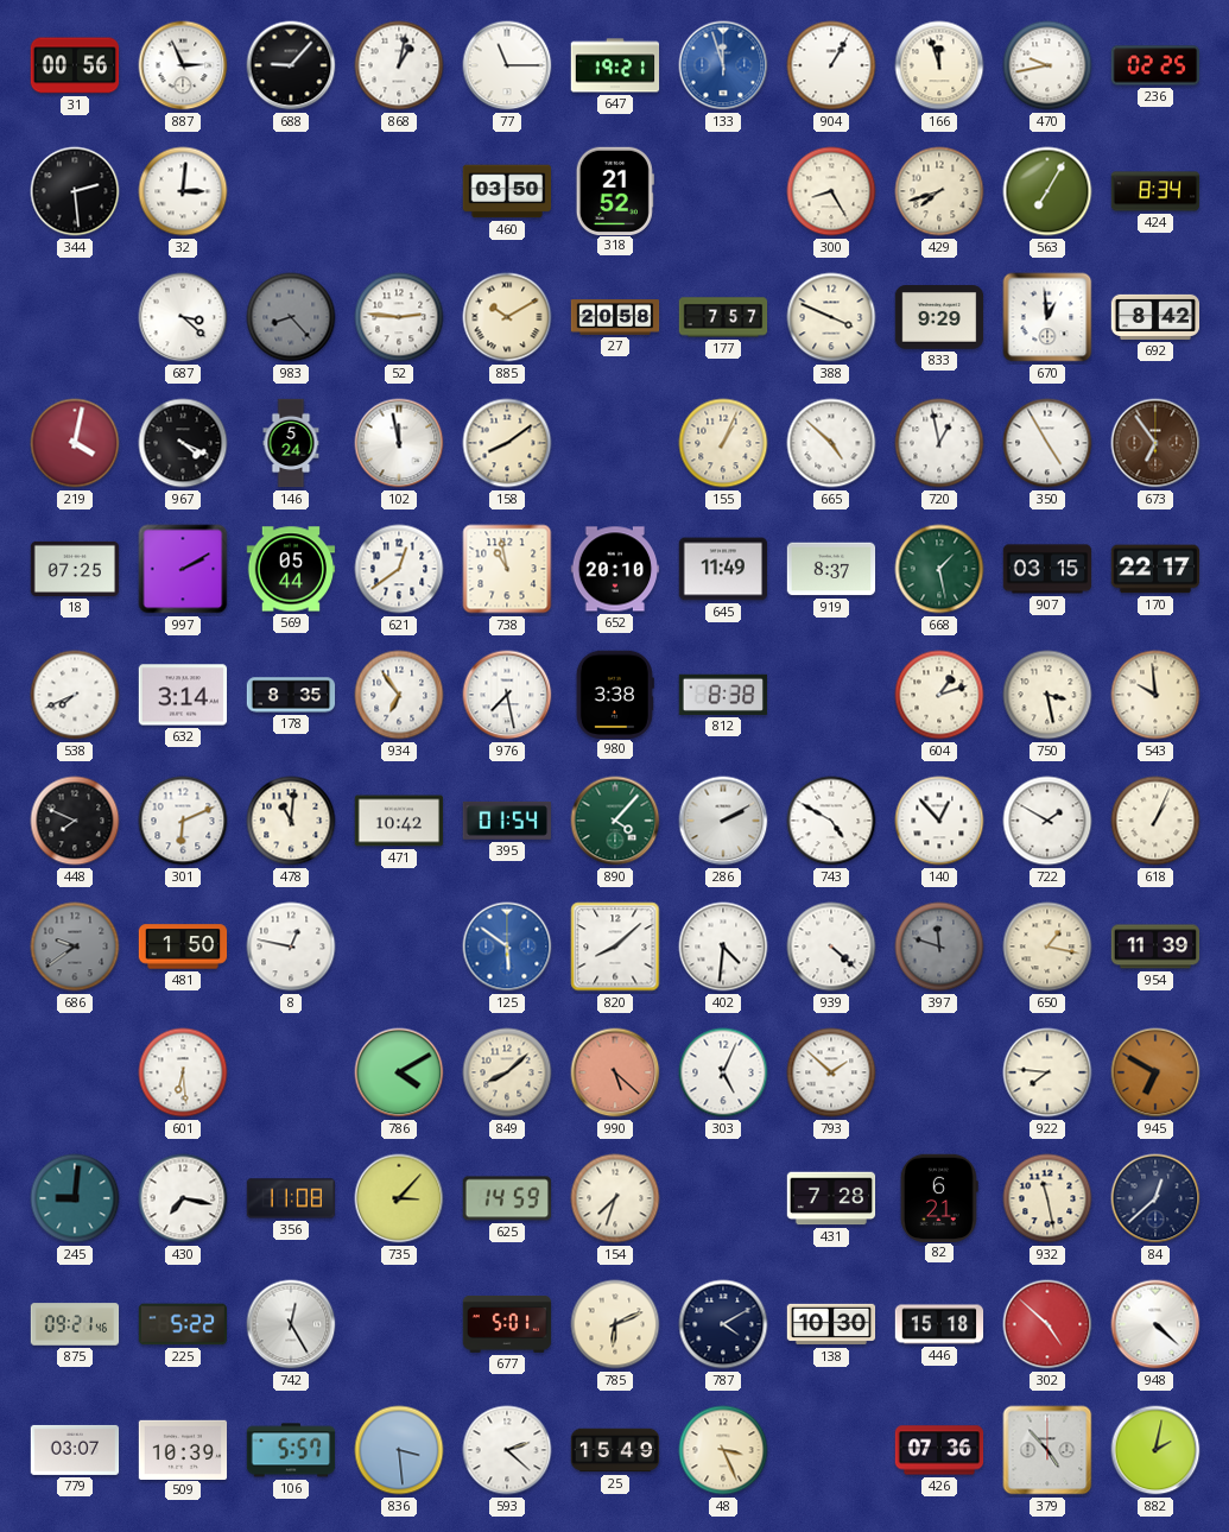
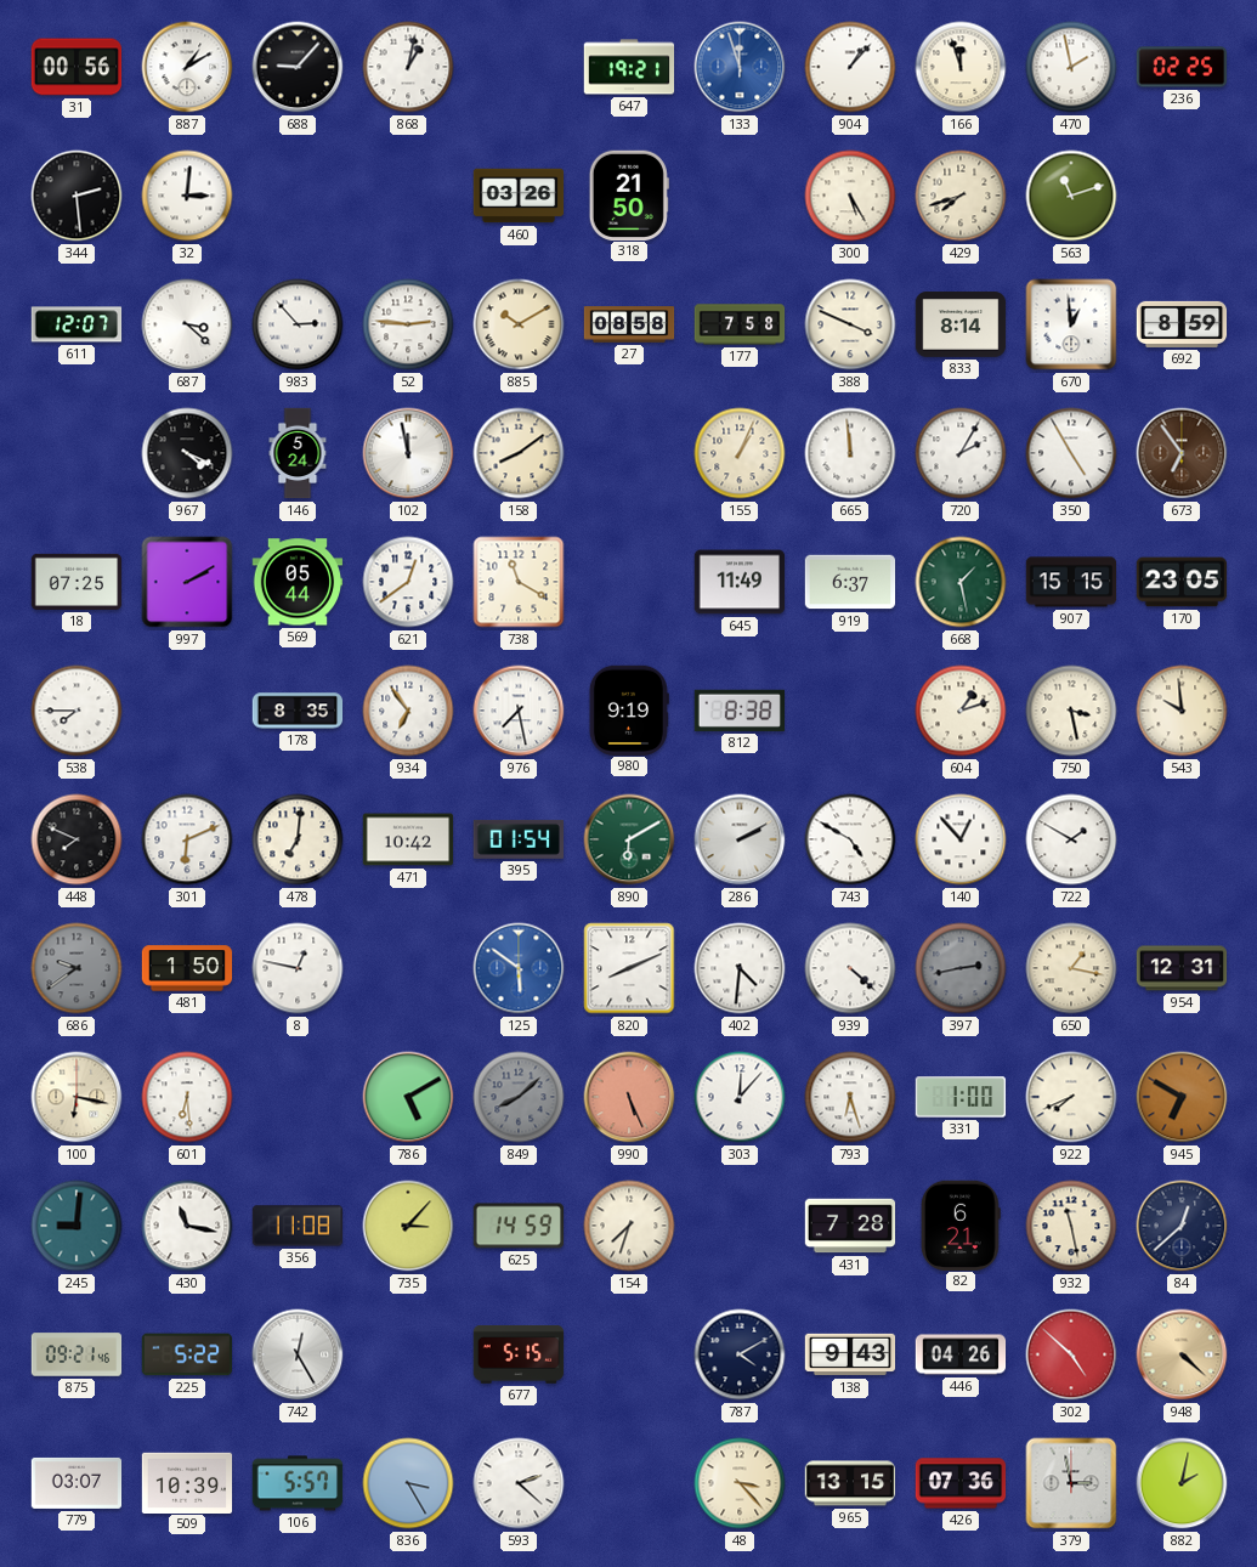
887: 2:56 -> 1:10 (187, 67)
77: 11:15 -> none (507, 65)
904: 1:05 -> 1:07 (850, 67)
470: 9:43 -> 1:58 (1071, 67)
460: 03:50 -> 03:26 (519, 196)
318: 21:52 -> 21:50 (629, 194)
300: 8:25 -> 5:25 (850, 196)
563: 7:05 -> 11:12 (1071, 196)
424: 8:34 -> none (1155, 191)
611: none -> 12:07 (77, 324)
983: 8:23 -> 2:53 (298, 324)
983 dial: grey -> white (298, 324)
27: 20:58 -> 08:58 (629, 324)
177: 7:57 -> 7:58 (740, 324)
833: 9:29 -> 8:14 (961, 324)
692: 8:42 -> 8:59 (1182, 324)
219: 4:02 -> none (75, 443)
665: 4:52 -> 11:59 (850, 453)
720: 12:58 -> 2:05 (961, 453)
738: 10:58 -> 11:20 (519, 582)
652: 20:10 -> none (615, 569)
919: 8:37 -> 6:37 (850, 582)
907: 03:15 -> 15:15 (1071, 582)
170: 22:17 -> 23:05 (1182, 582)
538: 7:41 -> 7:45 (77, 711)
632: 3:14 -> none (183, 695)
980: 3:38 -> 9:19 (629, 709)
478: 11:01 -> 7:01 (298, 839)
890: 4:07 -> 6:10 (629, 839)
618: 1:04 -> none (1155, 821)
820: 8:08 -> 8:11 (629, 968)
397: 11:48 -> 2:43 (961, 968)
954: 11:39 -> 12:31 (1182, 968)
100: none -> 6:17 (77, 1097)
786: 4:10 -> 5:10 (408, 1097)
849 dial: cream -> grey (519, 1097)
990: 5:22 -> 5:26 (629, 1097)
303: 5:04 -> 12:07 (740, 1097)
793: 1:52 -> 6:27 (850, 1097)
331: none -> 1:00 (961, 1097)
922: 7:46 -> 7:41 (1071, 1097)
430: 7:17 -> 11:17 (187, 1226)
677: 5:01 -> 5:15 (519, 1354)
785: 6:11 -> none (615, 1324)
138: 10:30 -> 9:43 (850, 1354)
446: 15:18 -> 04:26 (961, 1354)
948 dial: white -> champagne (1182, 1354)
836: 3:29 -> 3:25 (408, 1483)
25: 15:49 -> none (615, 1450)
48: 3:26 -> 3:23 (740, 1483)
965: none -> 13:15 (850, 1483)
379: 4:53 -> 2:58 (1071, 1483)
